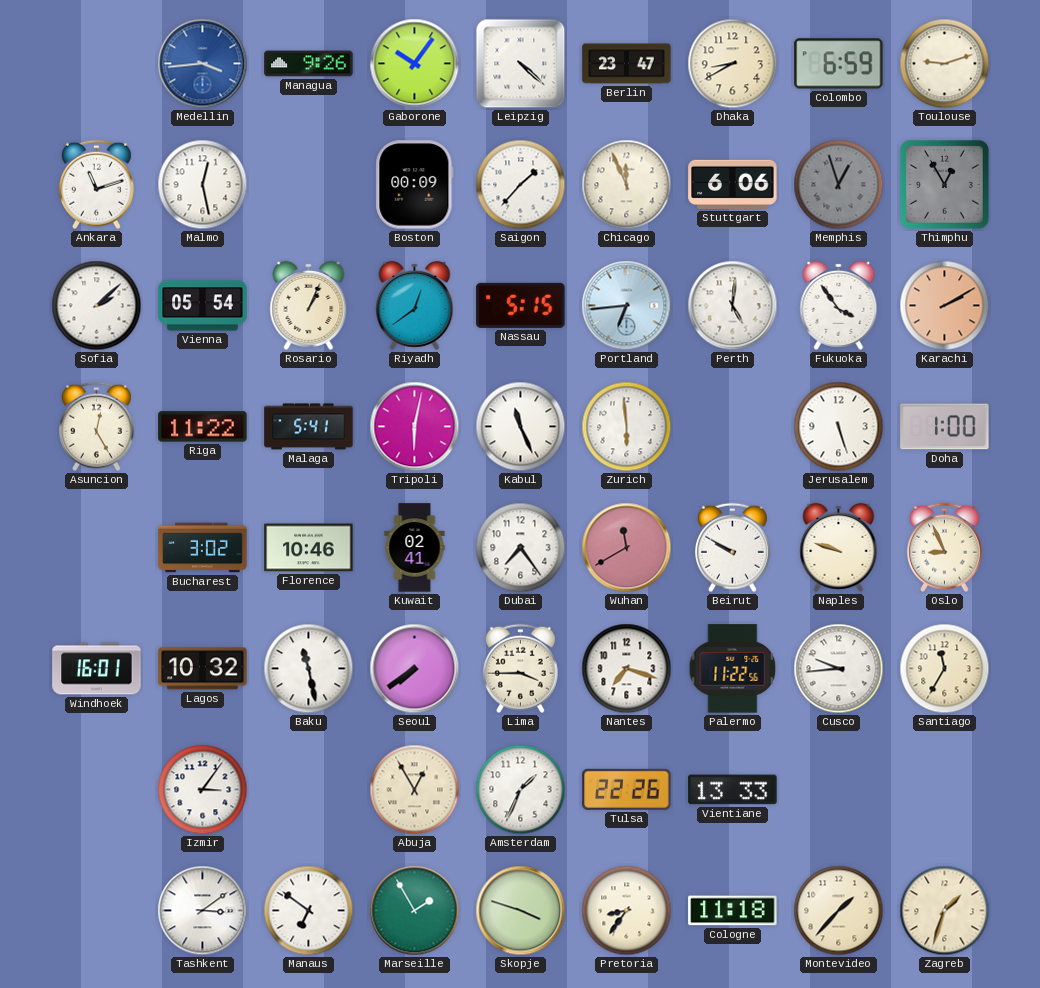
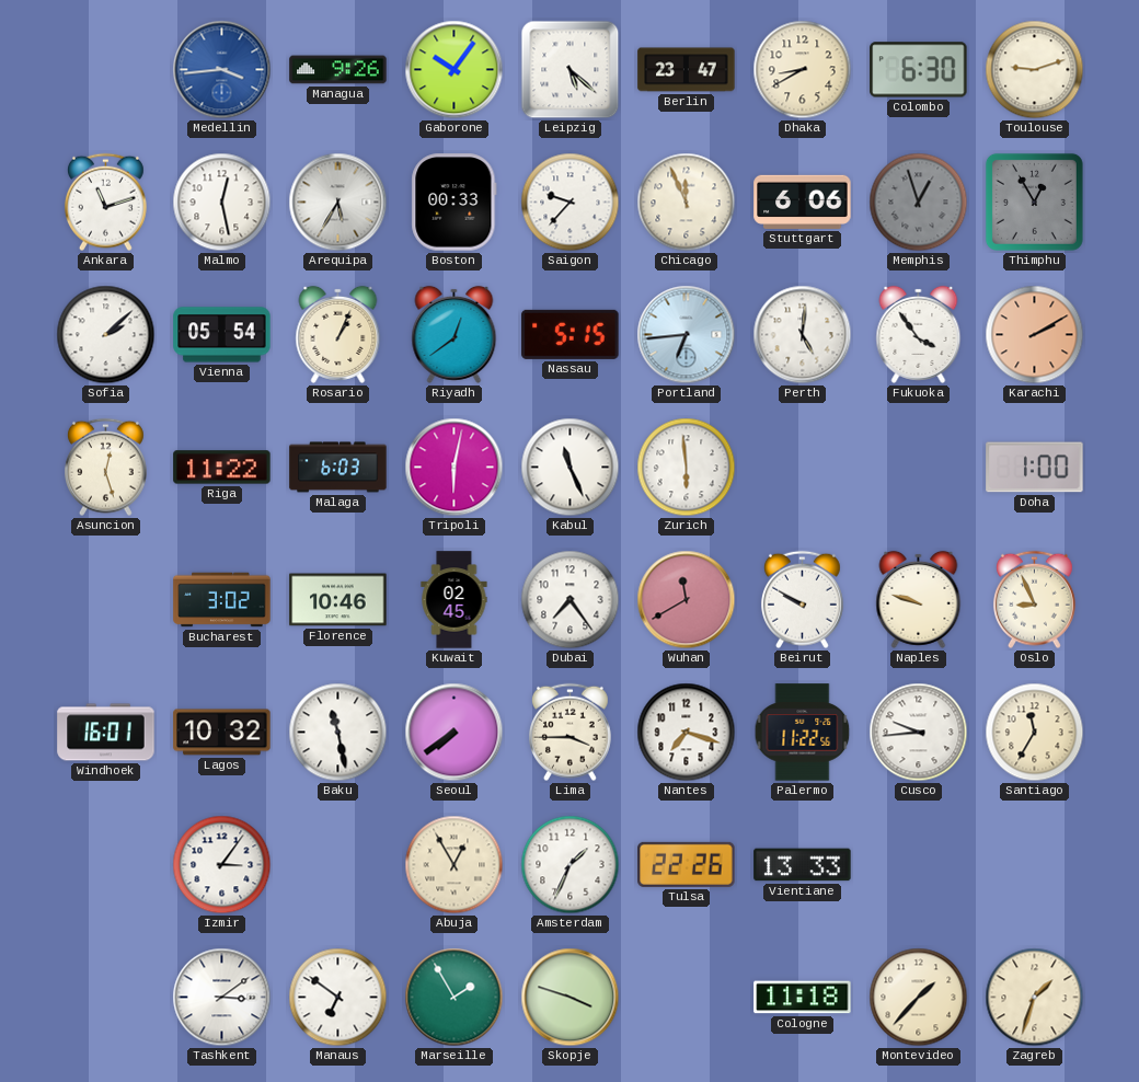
Leipzig: 4:22 -> 5:22 (571, 70)
Colombo: 6:59 -> 6:30 (919, 70)
Arequipa: none -> 5:35 (338, 203)
Boston: 00:09 -> 00:33 (455, 203)
Saigon: 1:37 -> 9:37 (571, 203)
Asuncion: 12:25 -> 12:27 (105, 468)
Malaga: 5:41 -> 6:03 (338, 468)
Jerusalem: 5:27 -> none (839, 427)
Kuwait: 02:41 -> 02:45 (455, 600)
Pretoria: 8:36 -> none (627, 911)
